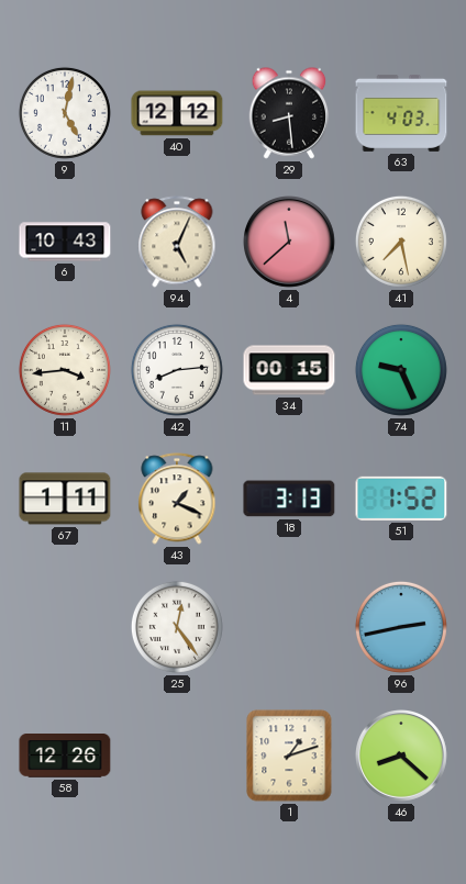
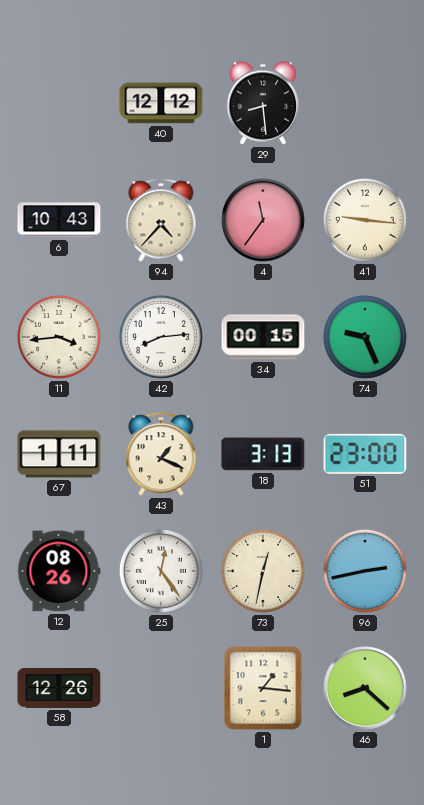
9: 5:02 -> none (65, 113)
63: 4:03 -> none (401, 114)
94: 5:04 -> 4:37 (161, 220)
4: 11:38 -> 11:36 (264, 221)
41: 7:28 -> 9:16 (365, 220)
51: 1:52 -> 23:00 (365, 454)
12: none -> 08:26 (59, 571)
73: none -> 12:32 (263, 571)
1: 1:12 -> 1:16 (263, 688)
